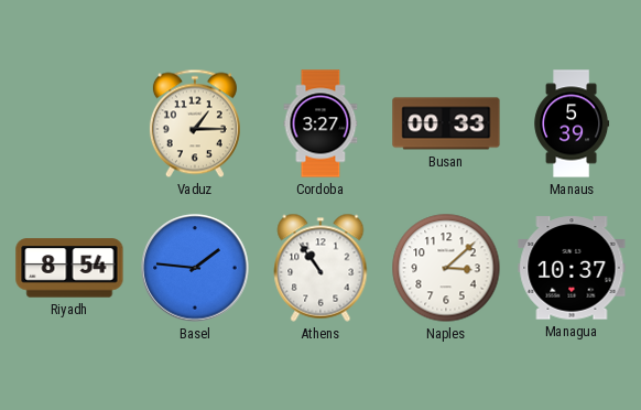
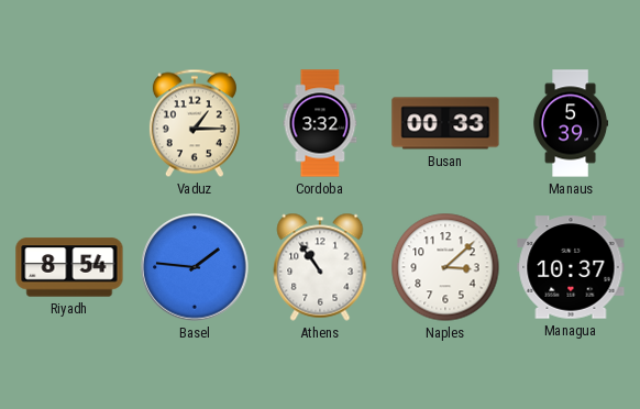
Cordoba: 3:27 -> 3:32 (320, 123)
